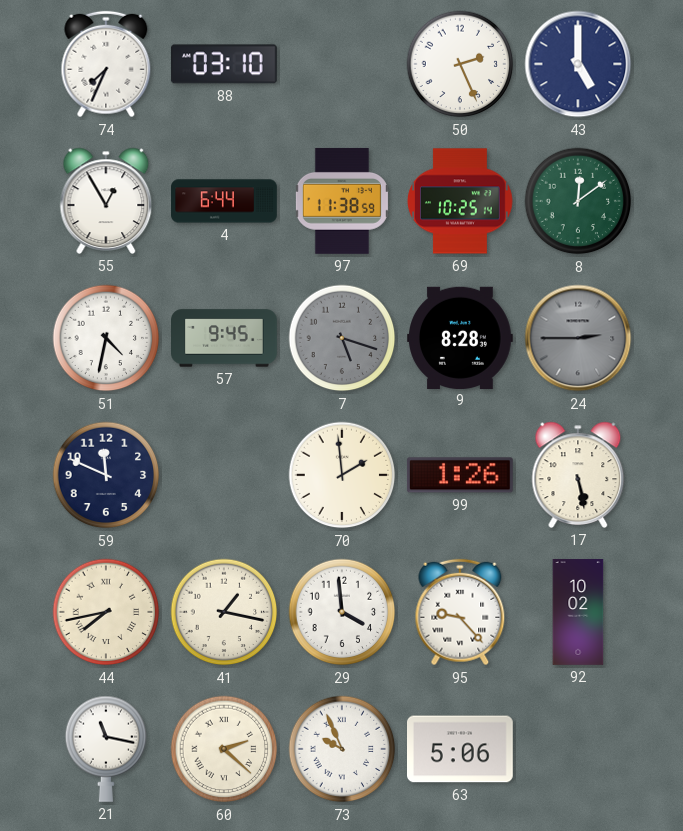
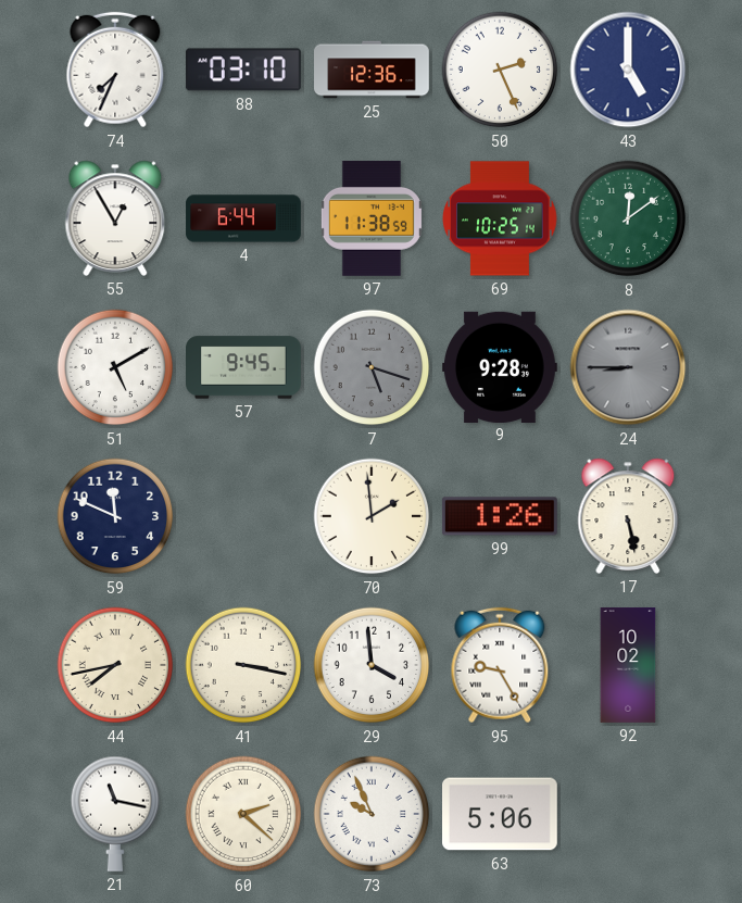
25: none -> 12:36 (372, 70)
51: 4:32 -> 5:10 (115, 367)
9: 8:28 -> 9:28 (501, 366)
24: 2:45 -> 8:45 (628, 367)
41: 1:17 -> 3:17 (243, 665)
95: 9:23 -> 9:25 (500, 665)
